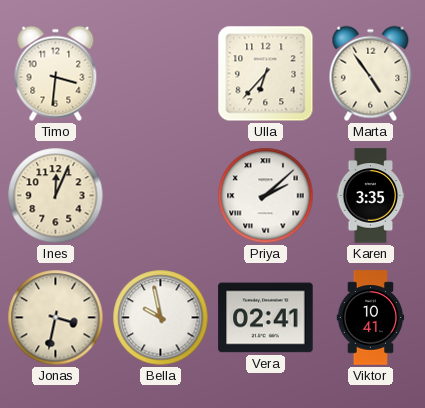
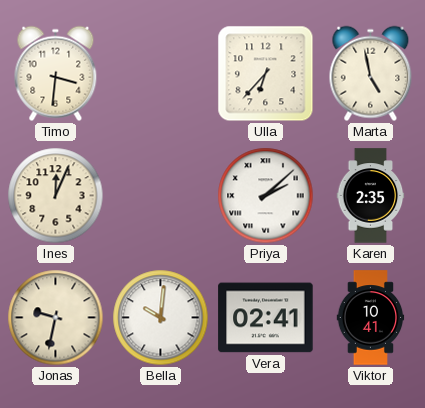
Marta: 4:54 -> 4:58 (371, 74)
Karen: 3:35 -> 2:35 (371, 196)
Jonas: 3:32 -> 9:32 (56, 318)
Bella: 9:58 -> 10:01 (161, 318)
